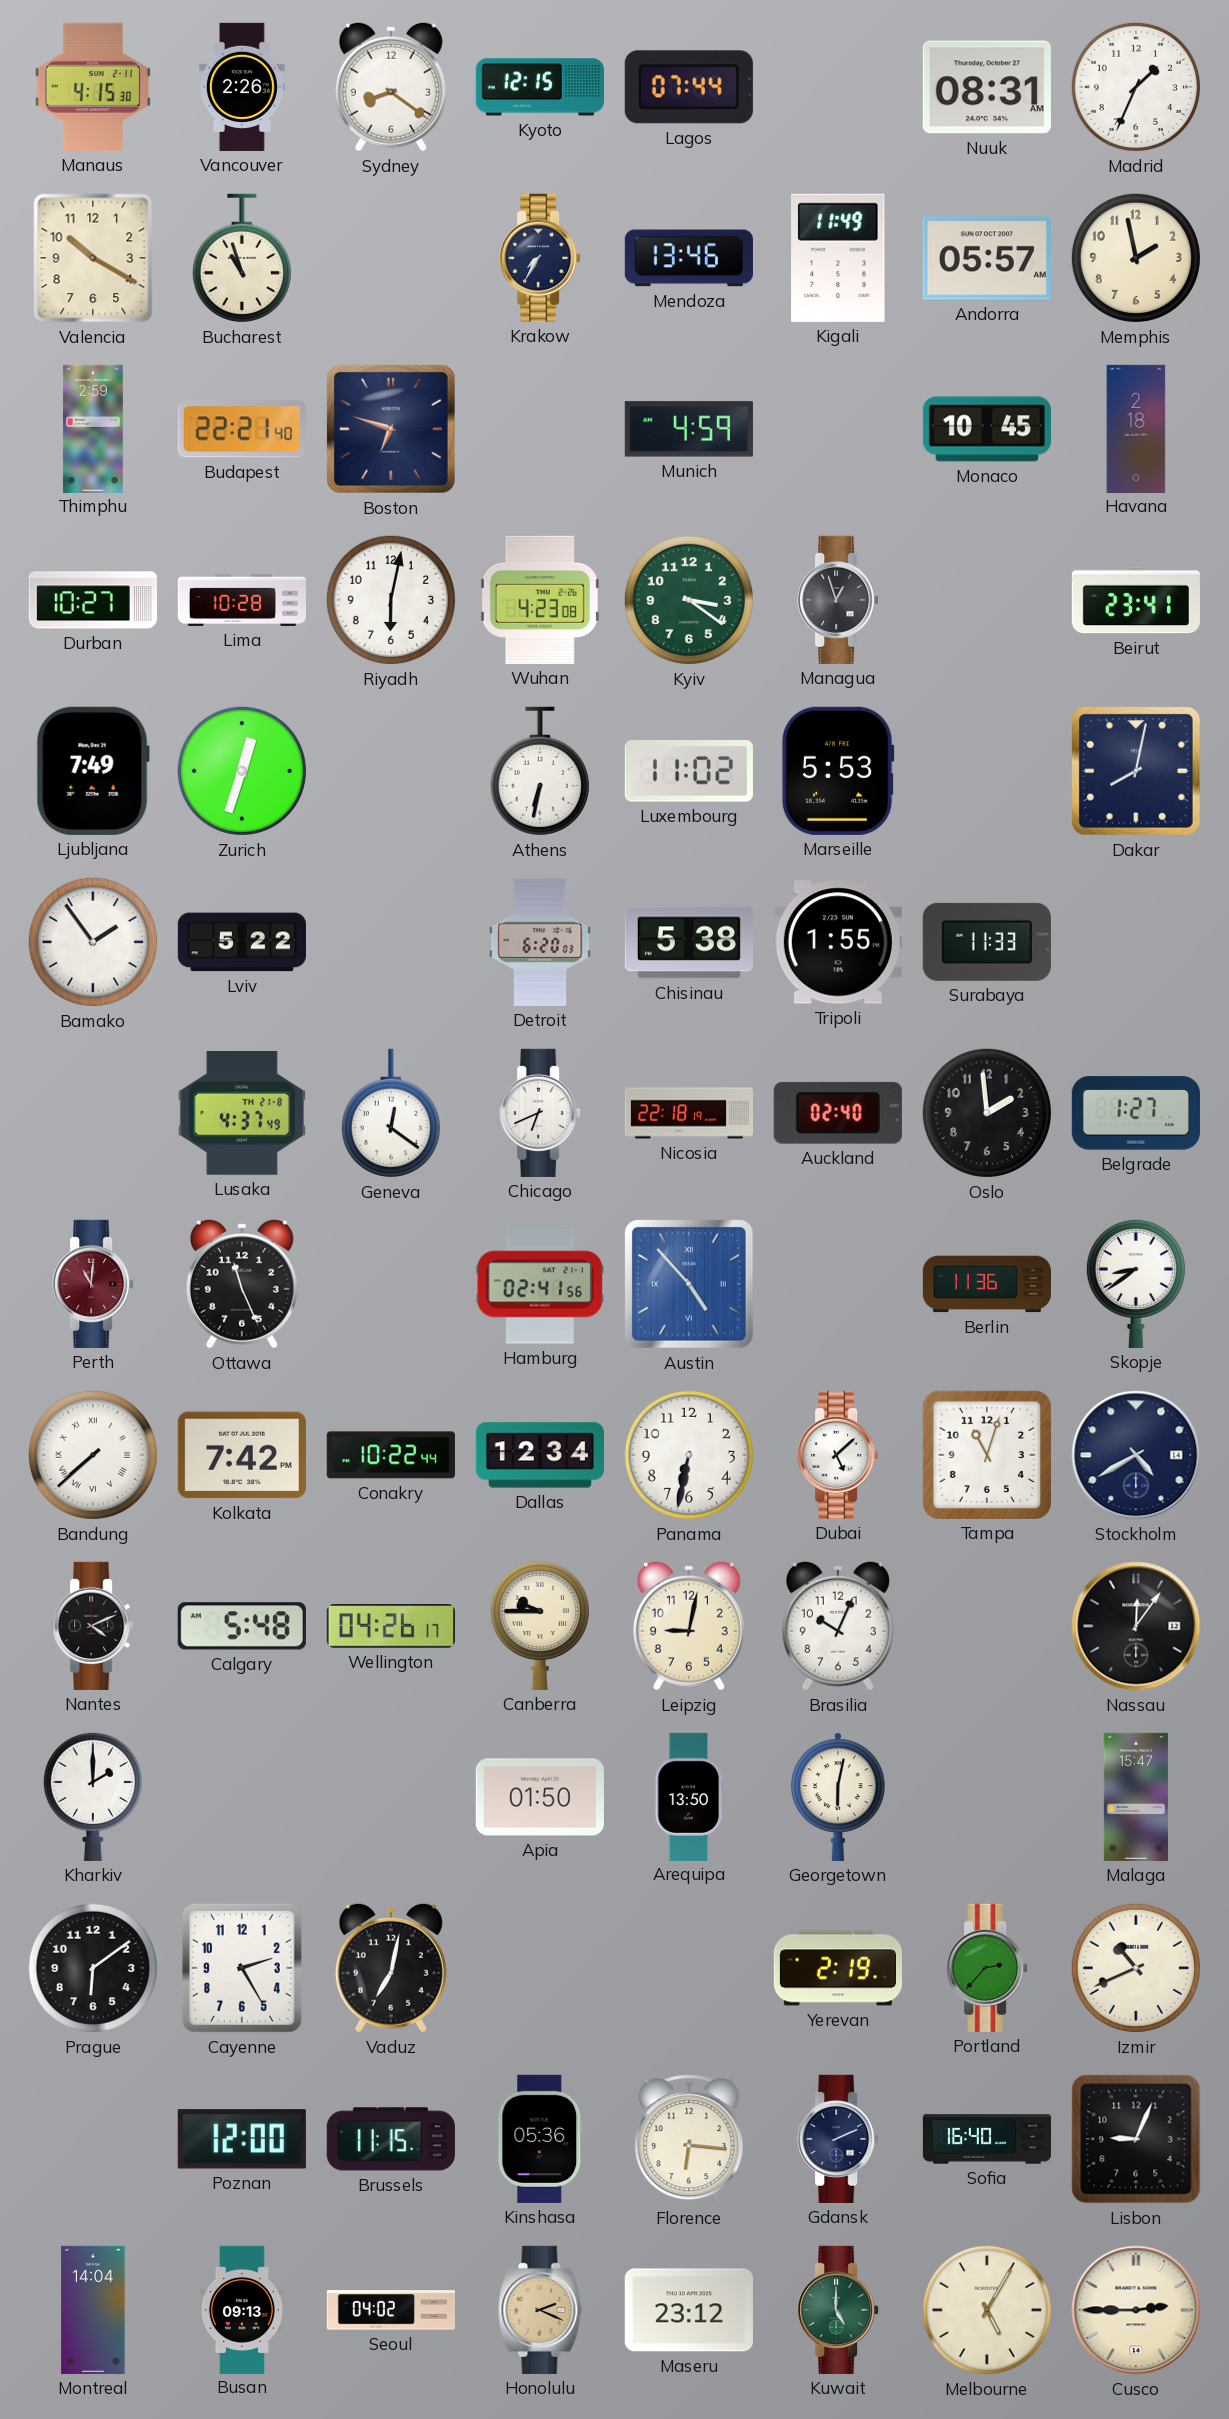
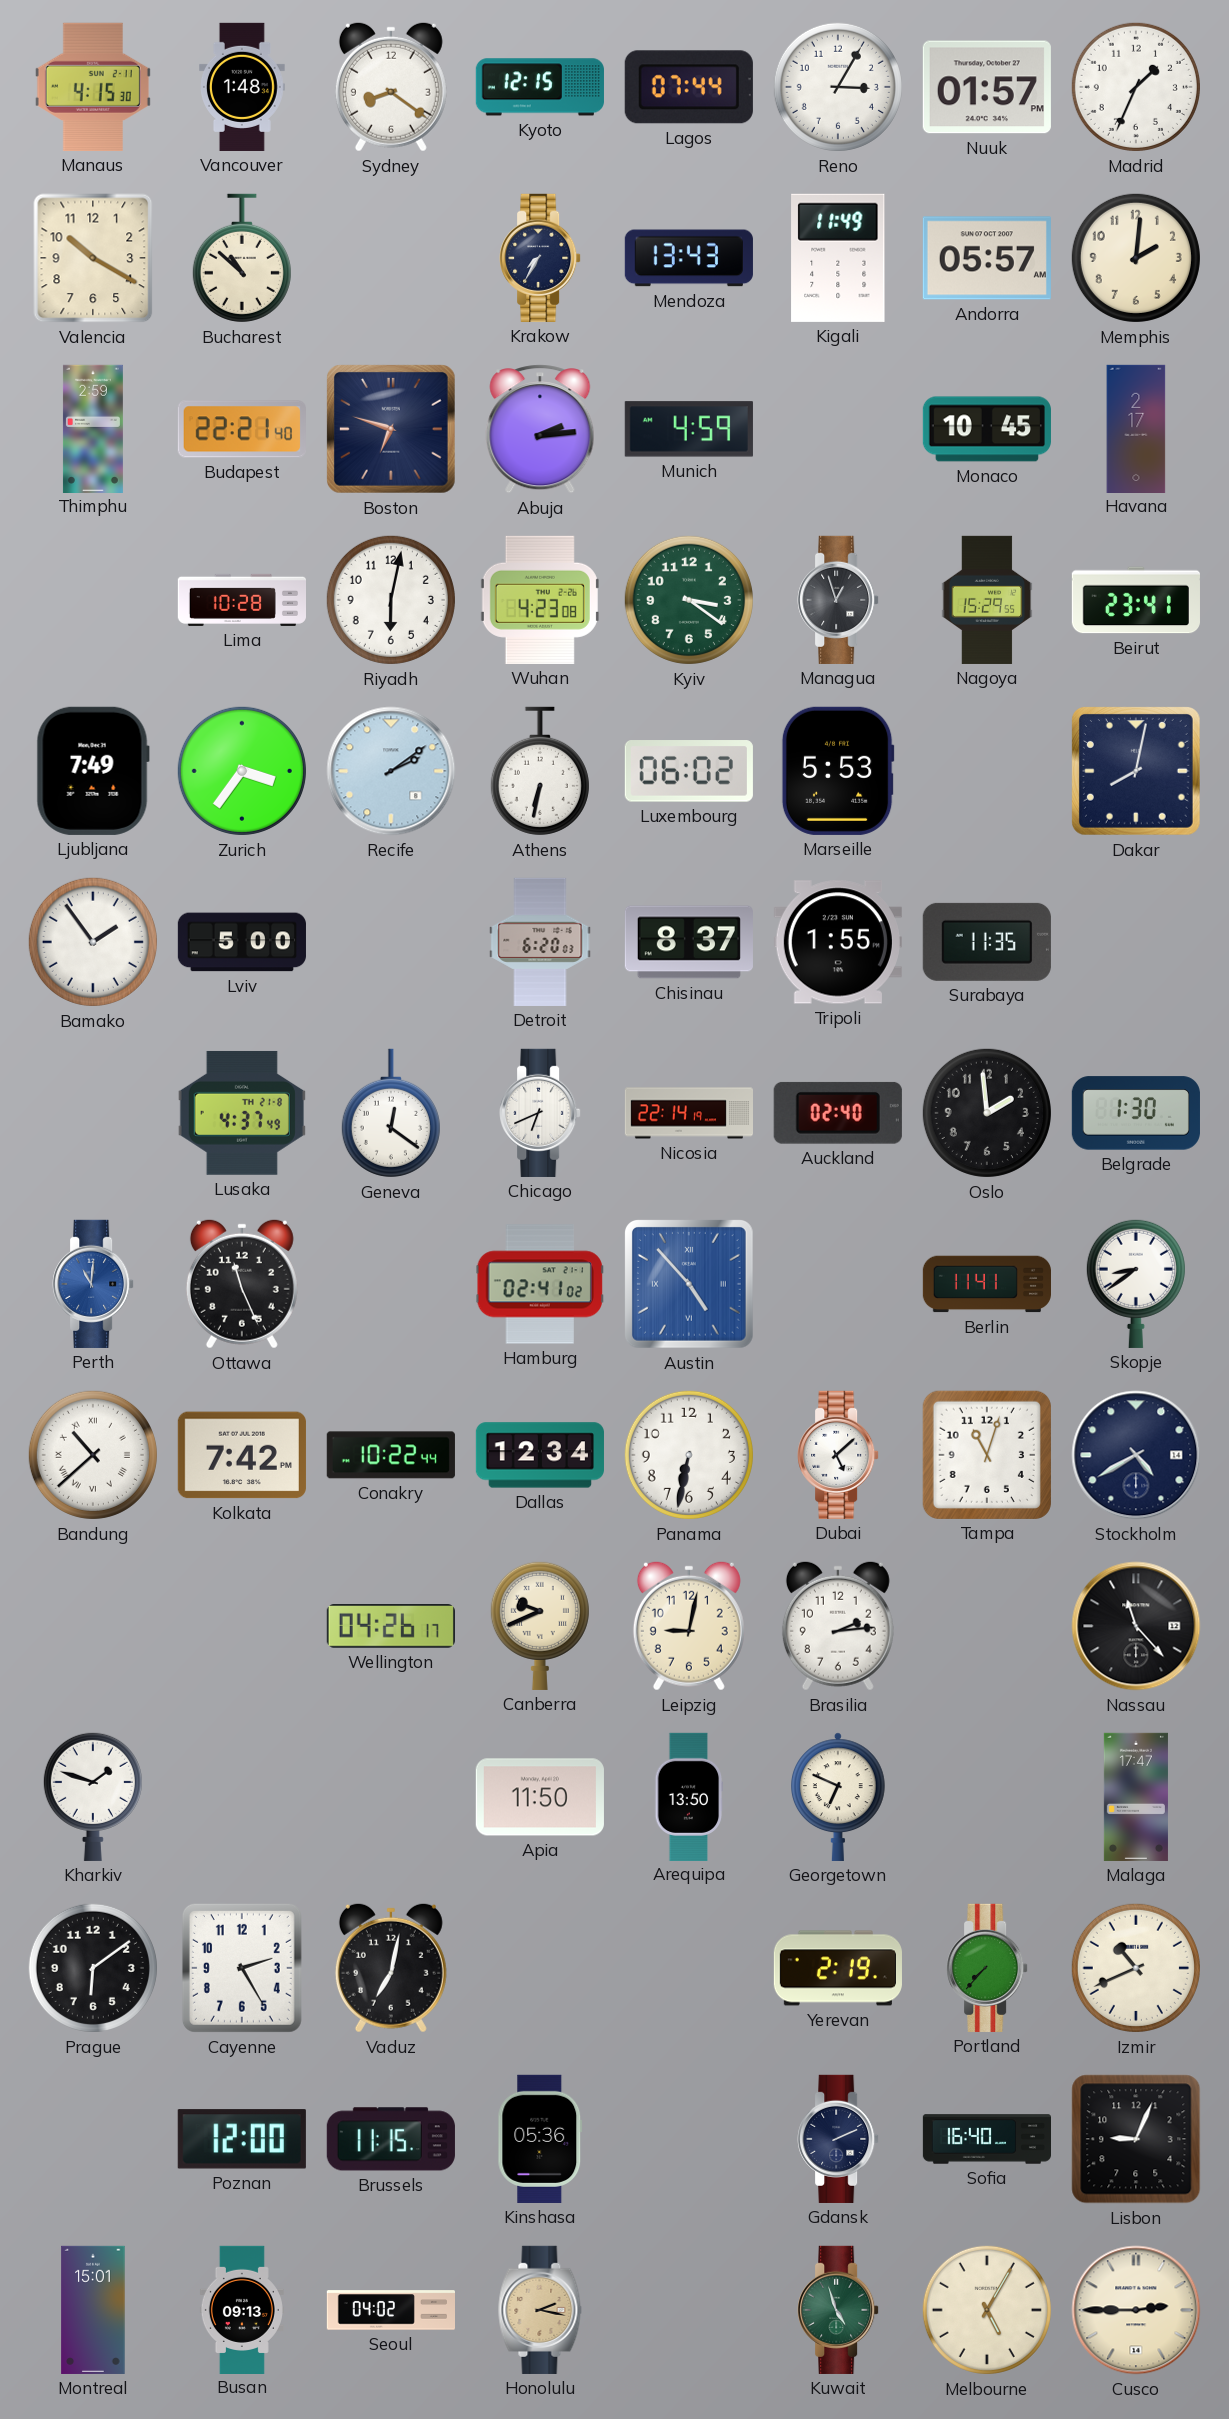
Vancouver: 2:26 -> 1:48 (243, 87)
Reno: none -> 3:05 (838, 87)
Nuuk: 08:31 -> 01:57 (987, 87)
Bucharest: 10:57 -> 10:52 (242, 258)
Mendoza: 13:46 -> 13:43 (689, 258)
Memphis: 1:58 -> 2:01 (1136, 258)
Abuja: none -> 2:14 (540, 429)
Havana: 2:18 -> 2:17 (1136, 428)
Durban: 10:27 -> none (93, 600)
Nagoya: none -> 15:29 (987, 600)
Zurich: 12:33 -> 3:36 (242, 771)
Recife: none -> 2:09 (391, 771)
Luxembourg: 11:02 -> 06:02 (689, 771)
Lviv: 5:22 -> 5:00 (242, 942)
Chisinau: 5:38 -> 8:37 (689, 942)
Surabaya: 11:33 -> 11:35 (987, 942)
Nicosia: 22:18 -> 22:14 (688, 1113)
Belgrade: 1:27 -> 1:30 (1136, 1113)
Perth dial: burgundy -> blue (93, 1284)
Hamburg: 02:41:56 -> 02:41:02 (540, 1284)
Berlin: 11:36 -> 11:41 (986, 1284)
Bandung: 7:38 -> 10:38 (93, 1455)
Nantes: 4:11 -> none (93, 1626)
Calgary: 5:48 -> none (242, 1626)
Canberra: 9:45 -> 9:41 (540, 1625)
Brasilia: 10:04 -> 2:14 (838, 1626)
Nassau: 12:06 -> 11:23 (1136, 1626)
Kharkiv: 2:00 -> 1:48 (93, 1796)
Apia: 01:50 -> 11:50 (540, 1797)
Georgetown: 6:02 -> 6:49 (839, 1797)
Malaga: 15:47 -> 17:47 (1136, 1797)
Portland: 2:37 -> 7:37 (987, 1968)
Florence: 6:16 -> none (689, 2139)
Montreal: 14:04 -> 15:01 (93, 2310)
Honolulu: 2:19 -> 2:17 (540, 2310)
Maseru: 23:12 -> none (689, 2310)
Kuwait: 5:00 -> 4:57 (838, 2310)
